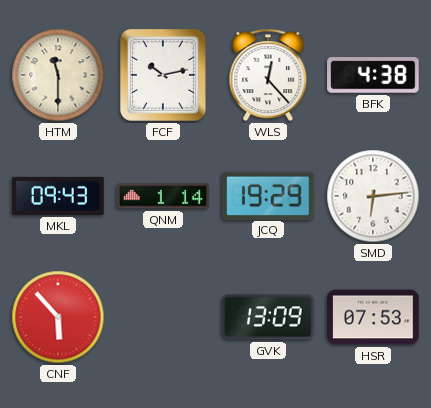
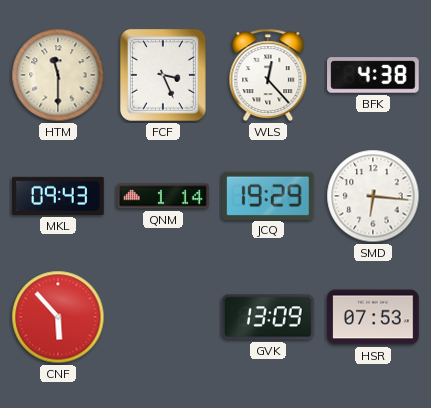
FCF: 10:13 -> 3:26 (163, 75)
SMD: 6:14 -> 6:16 (373, 196)
